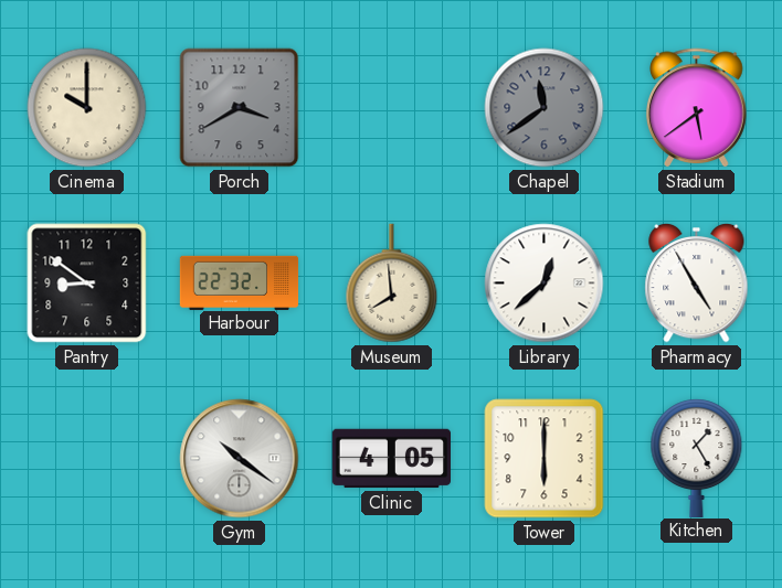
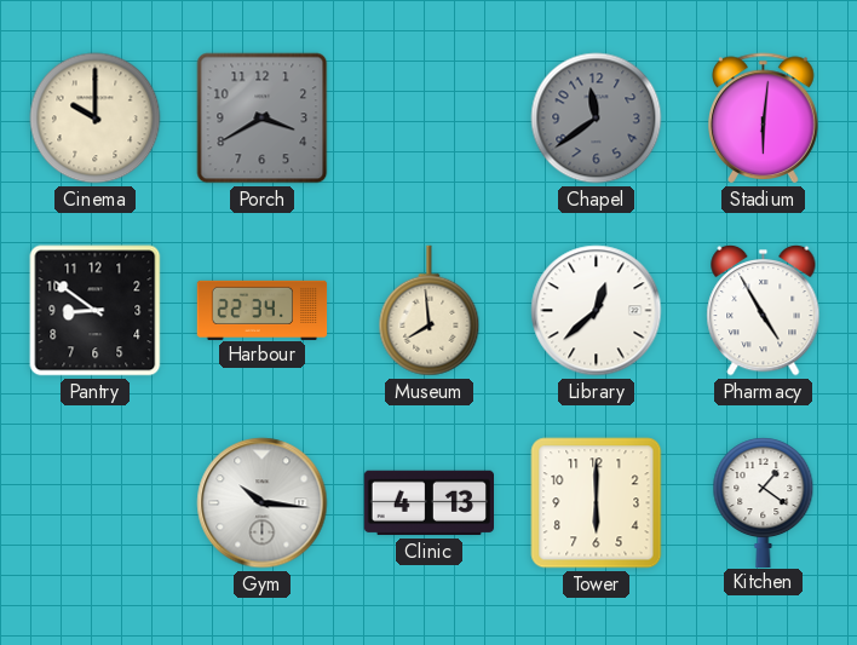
Stadium: 5:39 -> 6:01 (764, 119)
Harbour: 22:32 -> 22:34 (263, 310)
Gym: 10:21 -> 10:16 (263, 503)
Clinic: 4:05 -> 4:13 (428, 503)
Kitchen: 1:25 -> 1:21 (764, 502)
